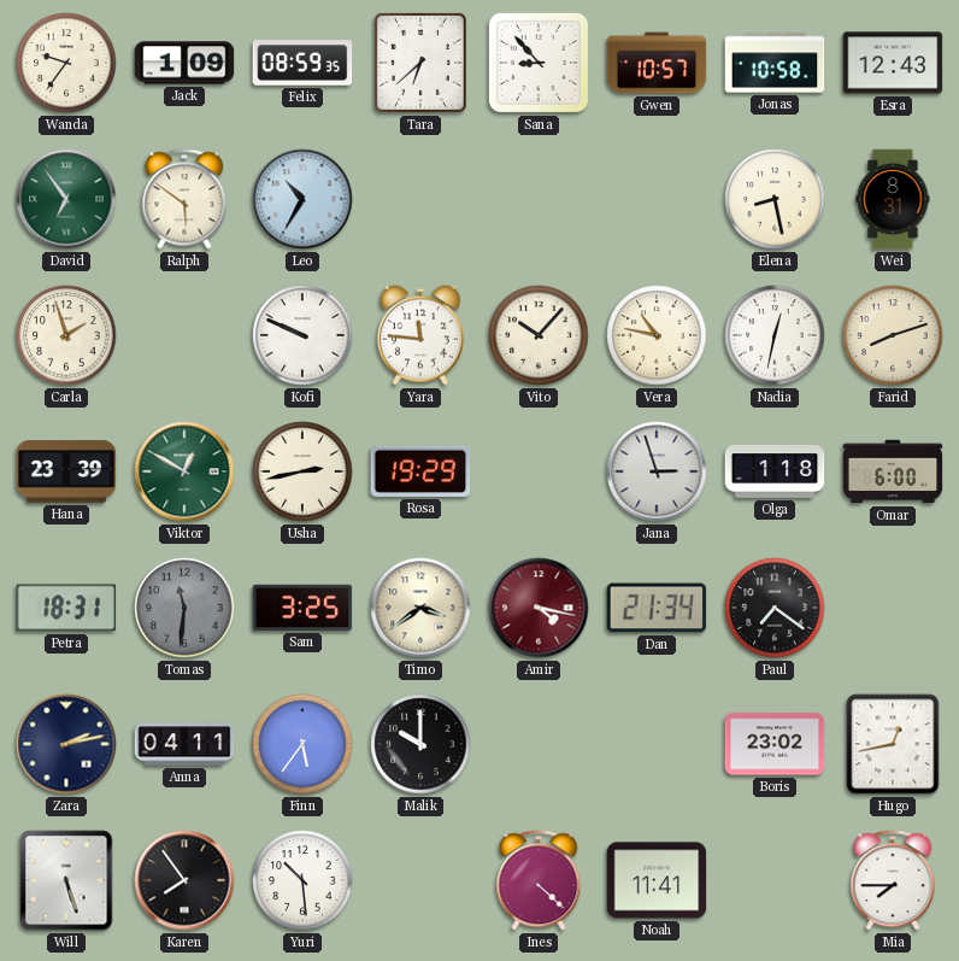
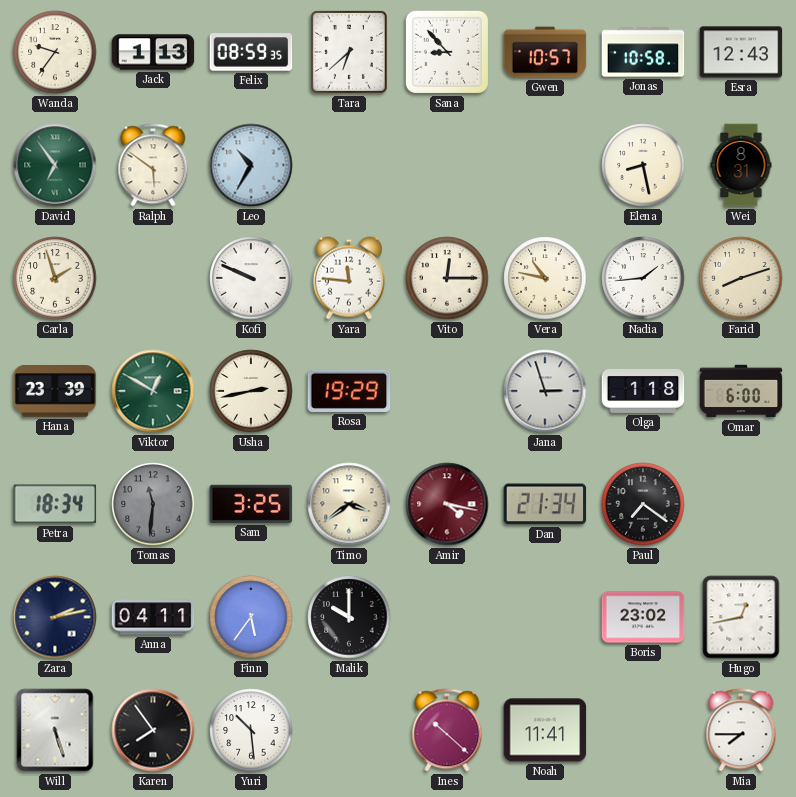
Jack: 1:09 -> 1:13 (153, 52)
Vito: 10:07 -> 12:15 (447, 278)
Nadia: 12:32 -> 1:44 (643, 278)
Petra: 18:31 -> 18:34 (55, 504)
Ines: 4:22 -> 10:22 (447, 730)
